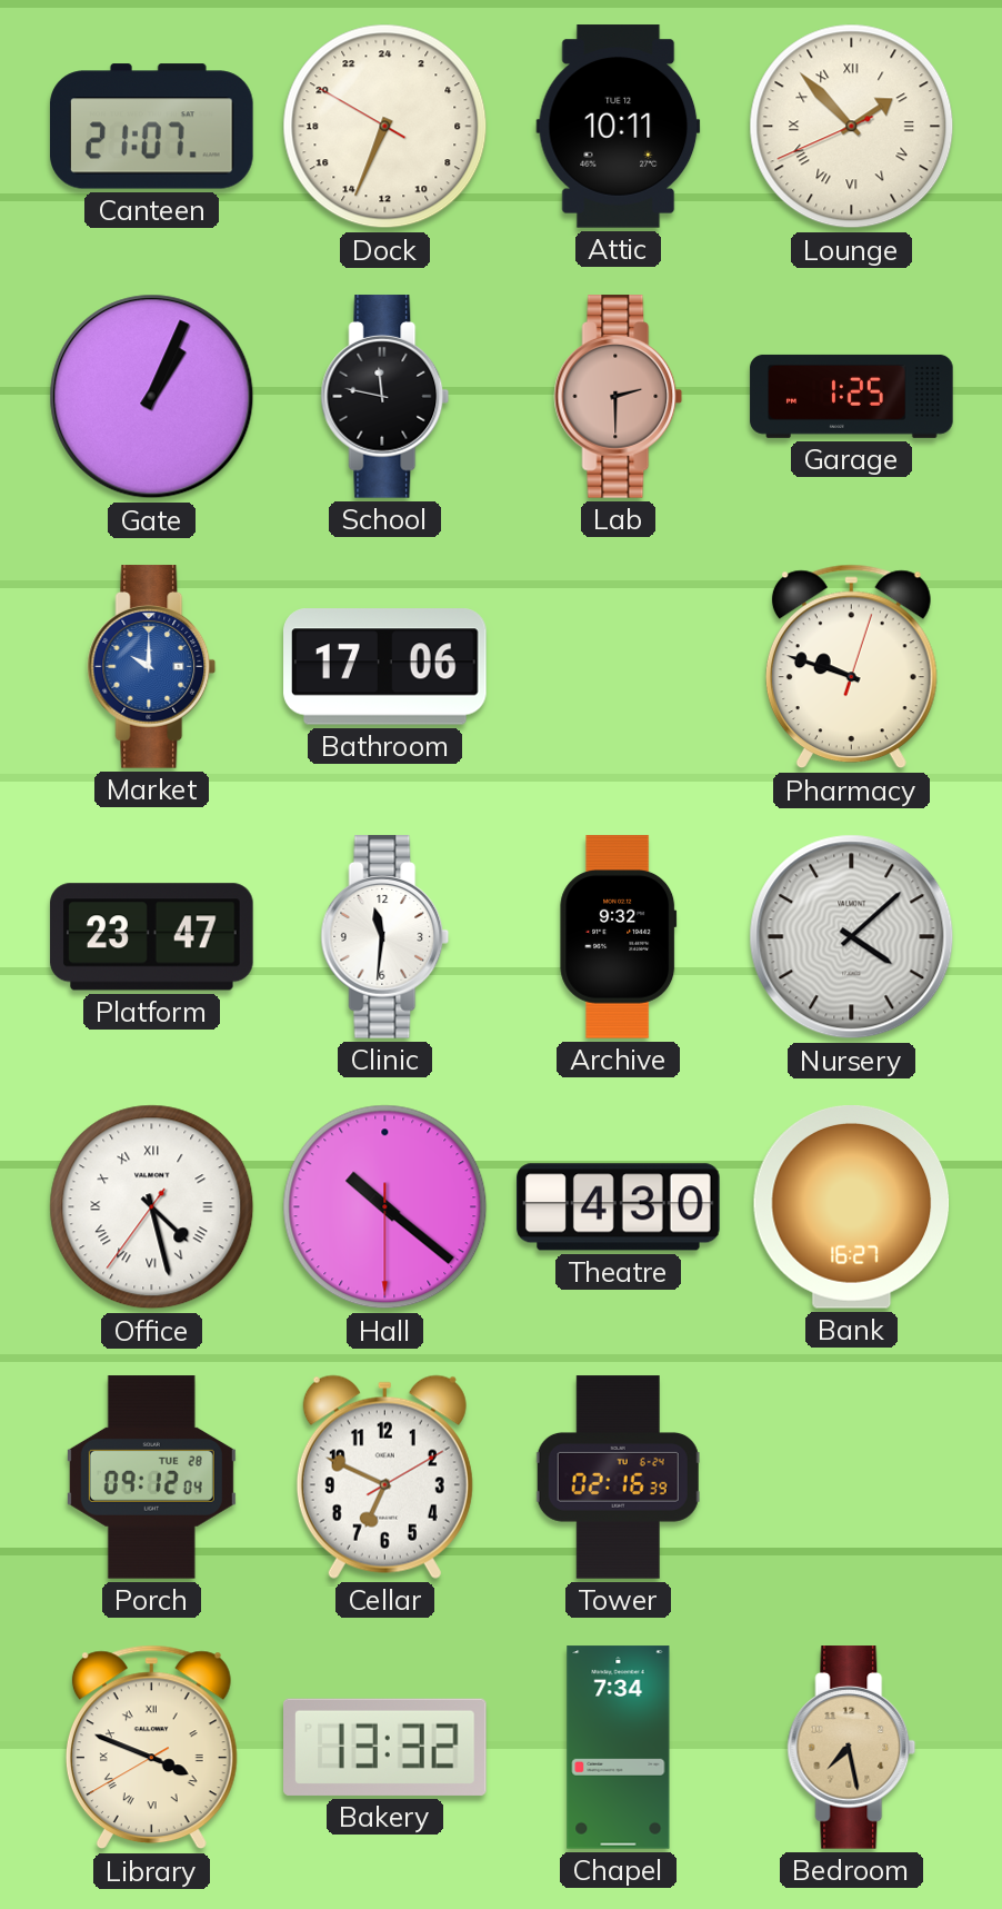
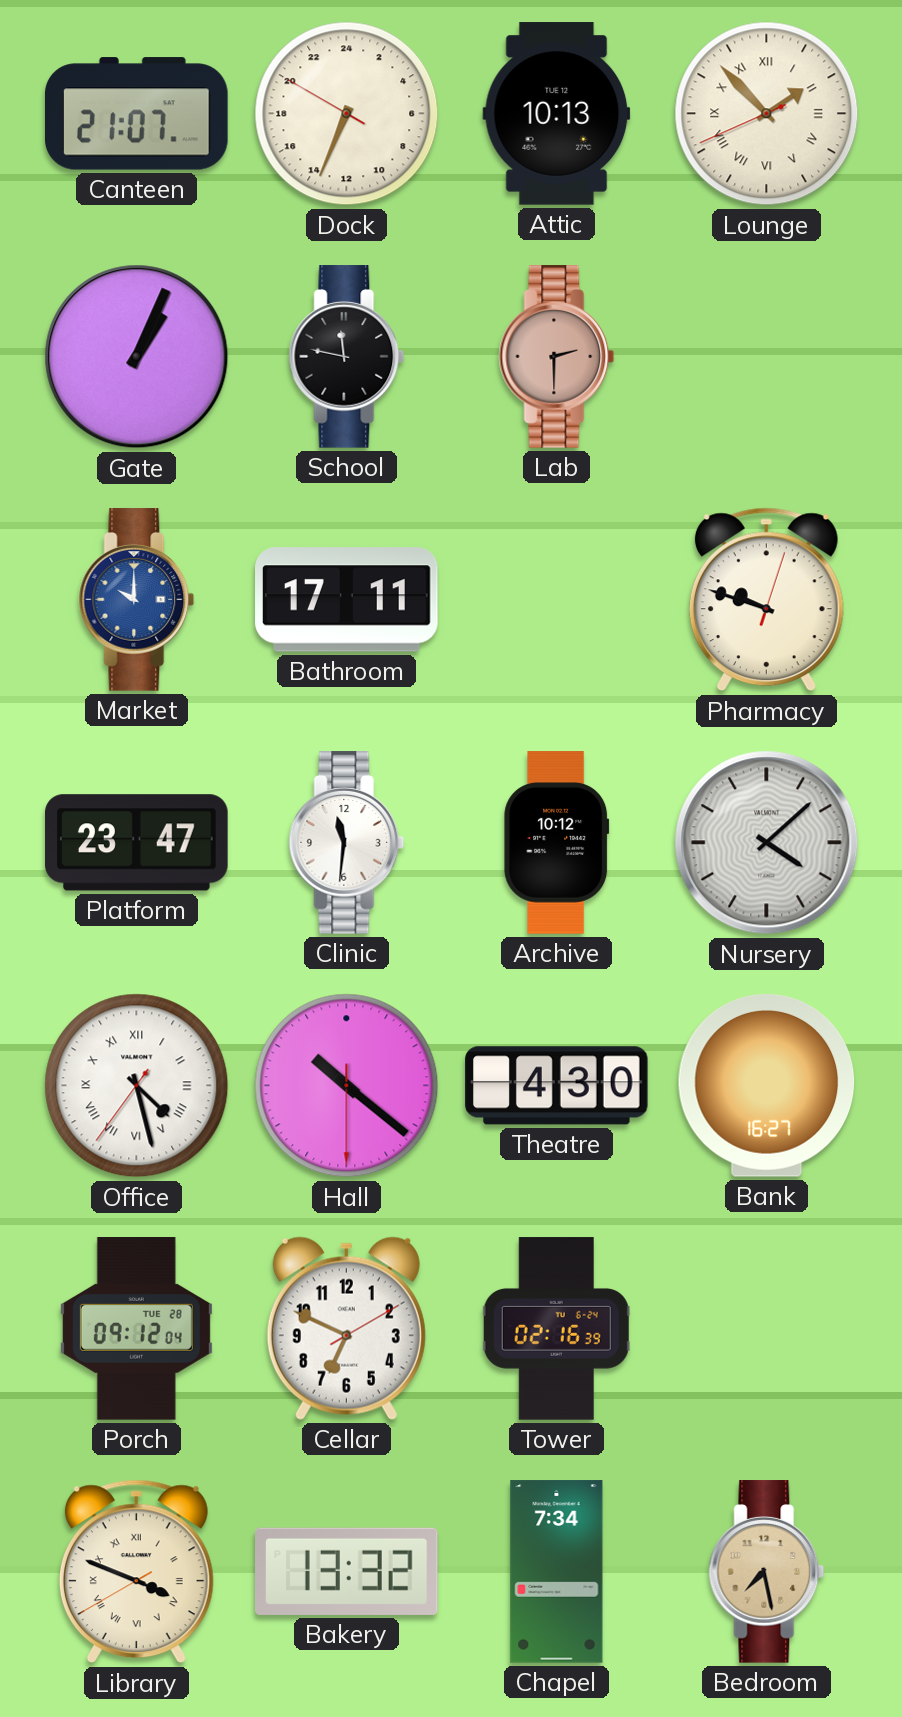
Attic: 10:11 -> 10:13 (557, 114)
Garage: 1:25 -> none (852, 396)
Bathroom: 17:06 -> 17:11 (347, 600)
Archive: 9:32 -> 10:12 (557, 843)
